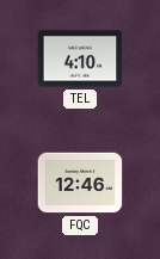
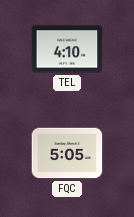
FQC: 12:46 -> 5:05 (67, 153)
